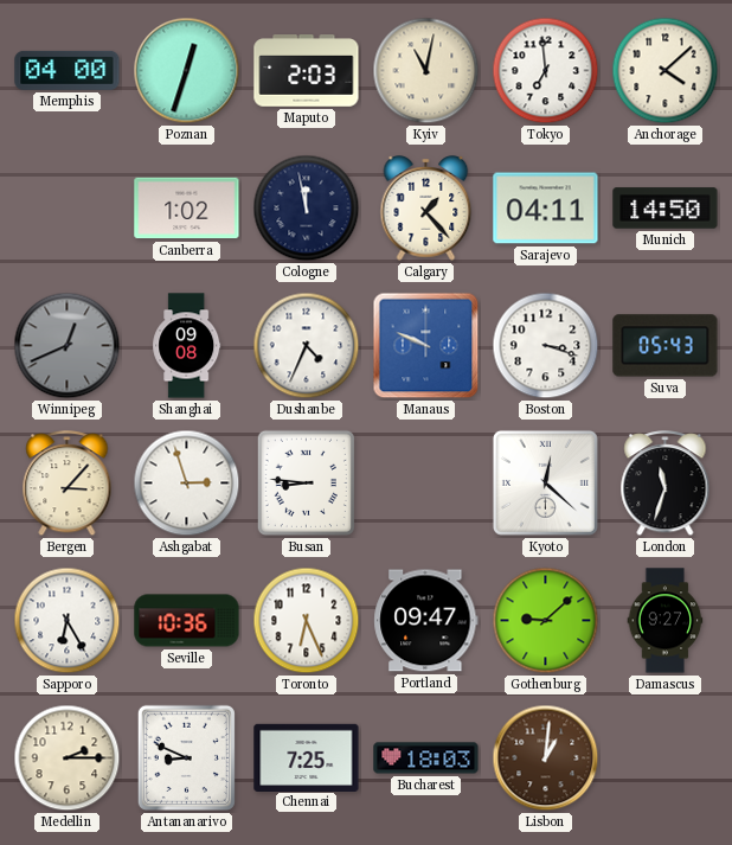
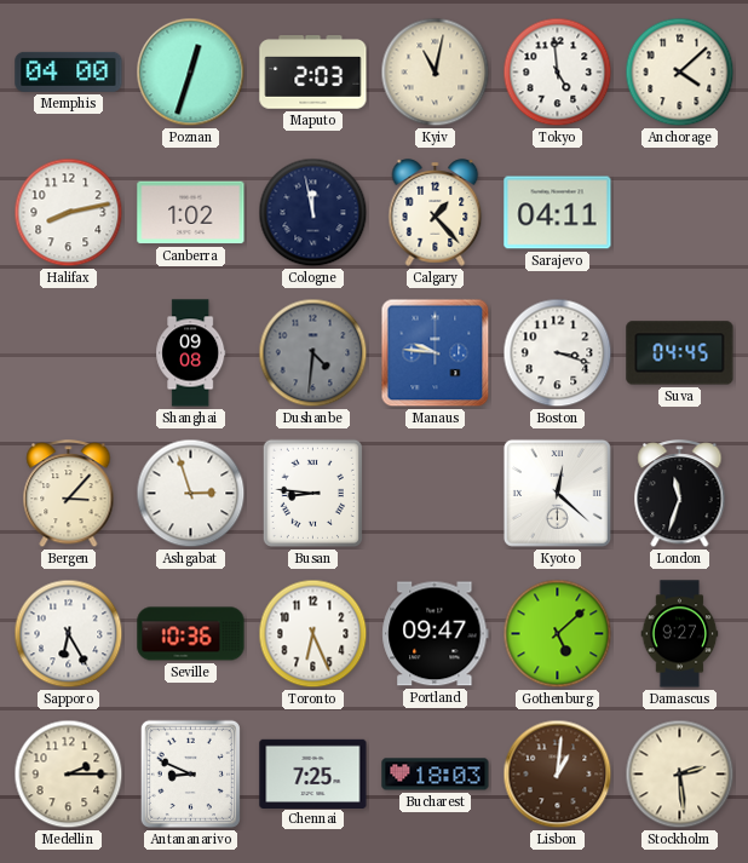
Tokyo: 6:59 -> 4:59 (558, 73)
Halifax: none -> 8:13 (69, 213)
Munich: 14:50 -> none (666, 209)
Winnipeg: 12:41 -> none (68, 346)
Dushanbe: 4:34 -> 4:31 (313, 353)
Dushanbe dial: white -> grey (313, 353)
Manaus: 9:49 -> 9:46 (436, 353)
Suva: 05:43 -> 04:45 (680, 353)
Gothenburg: 9:08 -> 5:08 (558, 634)
Stockholm: none -> 2:29 (680, 775)
